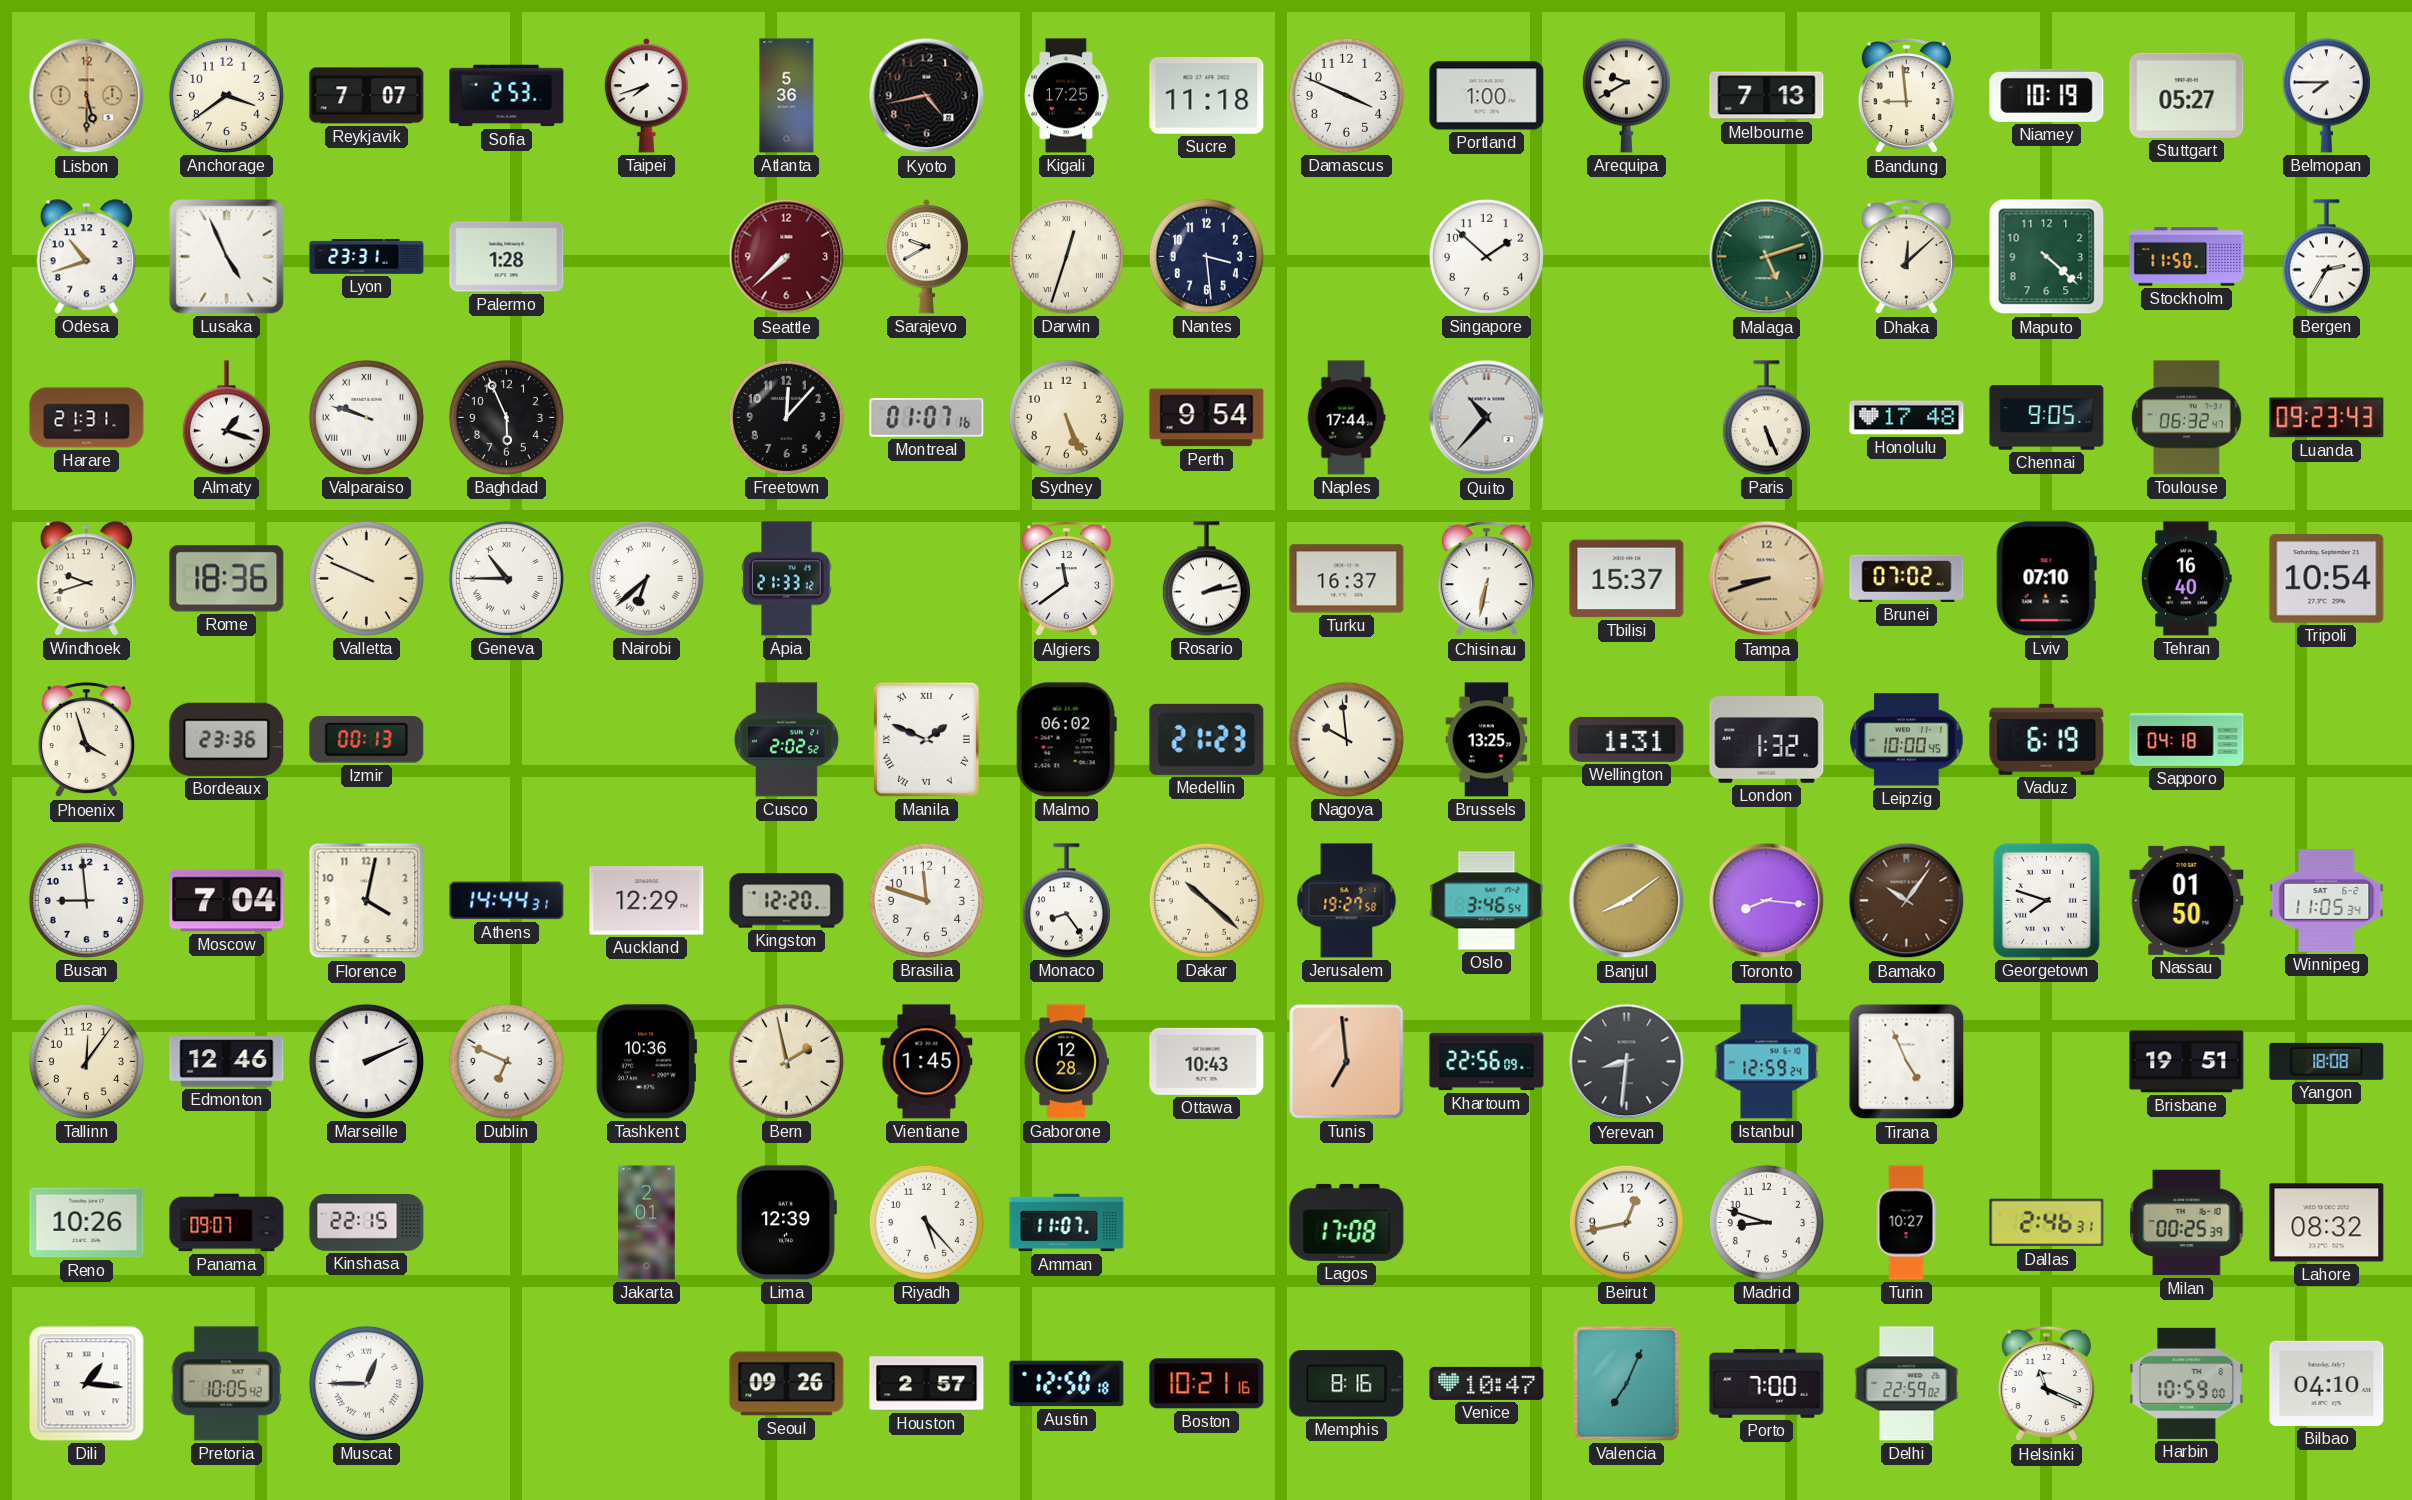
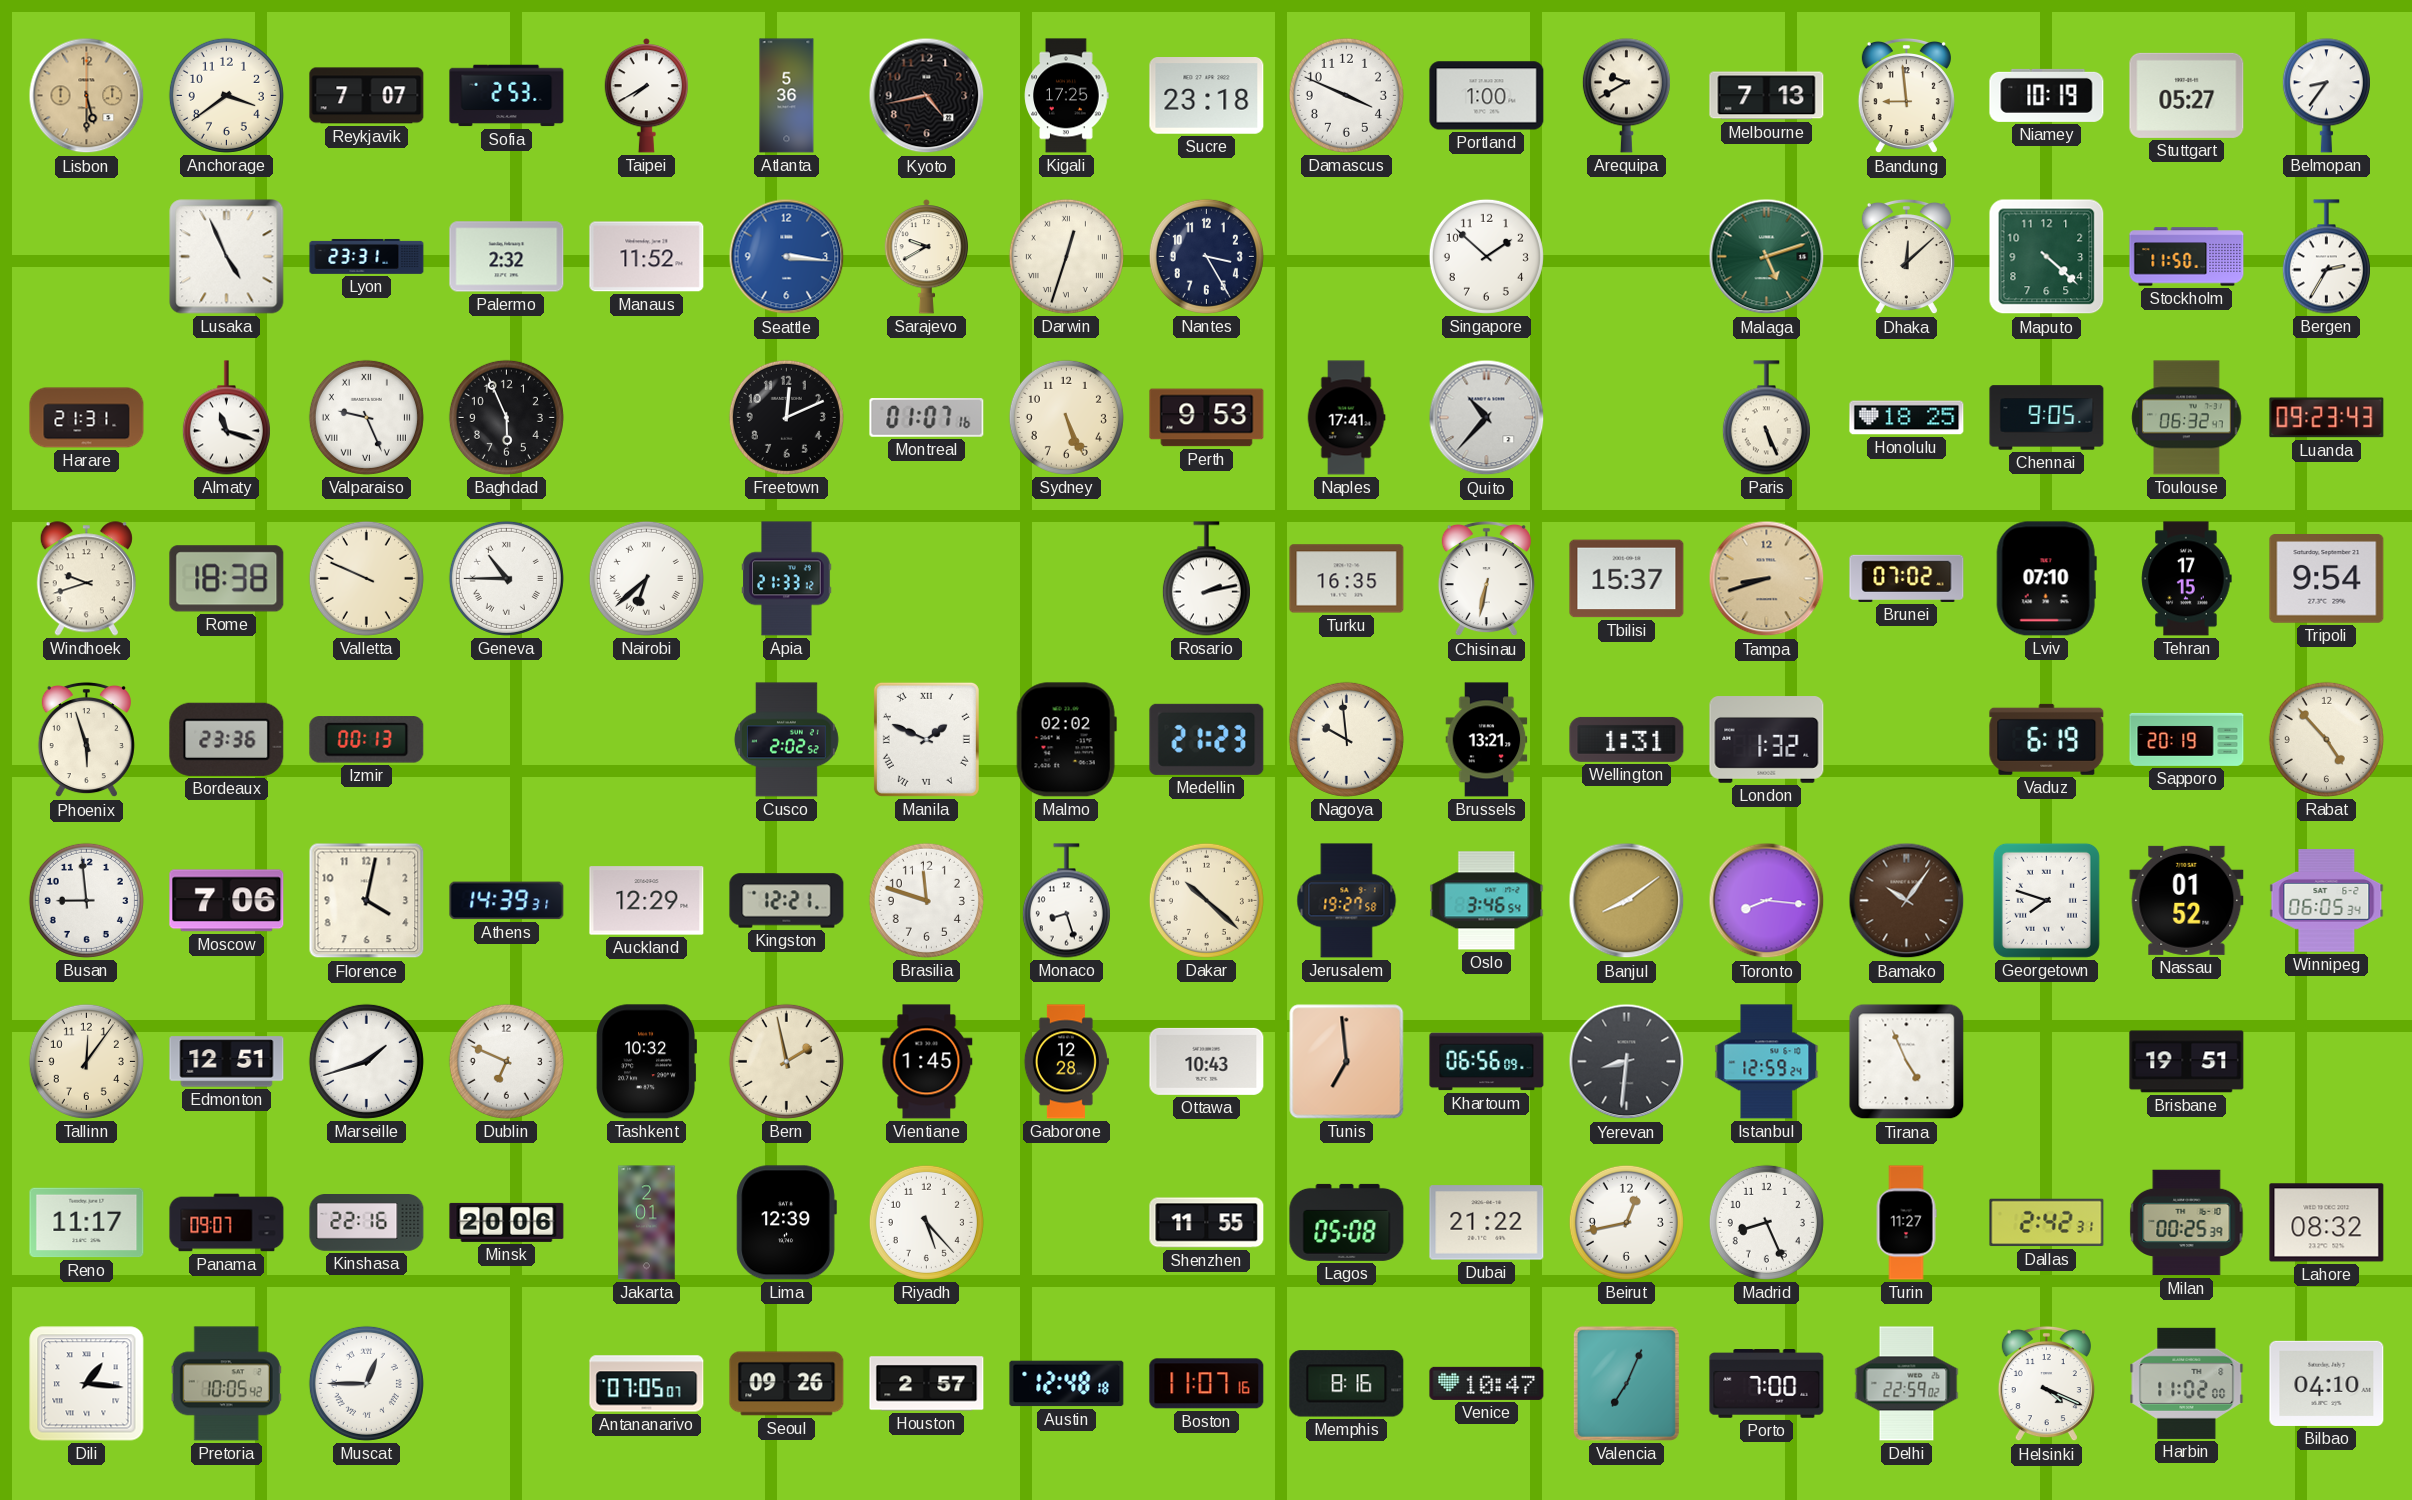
Taipei: 7:42 -> 7:40 (646, 96)
Sucre: 11:18 -> 23:18 (1207, 96)
Belmopan: 7:45 -> 8:36 (2326, 96)
Odesa: 10:42 -> none (86, 257)
Palermo: 1:28 -> 2:32 (507, 257)
Manaus: none -> 11:52 (647, 257)
Seattle: 7:38 -> 3:16 (787, 257)
Seattle dial: burgundy -> blue (787, 257)
Nantes: 3:29 -> 3:25 (1206, 256)
Almaty: 1:18 -> 11:18 (226, 418)
Valparaiso: 9:48 -> 9:26 (366, 417)
Freetown: 12:07 -> 12:11 (786, 417)
Perth: 9:54 -> 9:53 (1207, 418)
Naples: 17:44 -> 17:41 (1346, 418)
Honolulu: 17:48 -> 18:25 (1907, 418)
Rome: 18:36 -> 18:38 (227, 579)
Algiers: 11:39 -> none (1066, 579)
Turku: 16:37 -> 16:35 (1347, 579)
Tehran: 16:40 -> 17:15 (2187, 579)
Tripoli: 10:54 -> 9:54 (2327, 579)
Phoenix: 3:57 -> 5:57 (86, 740)
Malmo: 06:02 -> 02:02 (1066, 740)
Brussels: 13:25 -> 13:21 (1487, 740)
Leipzig: 10:00 -> none (1907, 740)
Sapporo: 04:18 -> 20:19 (2187, 739)
Rabat: none -> 4:53 (2326, 739)
Moscow: 7:04 -> 7:06 (227, 901)
Athens: 14:44 -> 14:39 (507, 901)
Kingston: 12:20 -> 12:21 (787, 901)
Monaco: 8:24 -> 8:27 (1066, 901)
Nassau: 01:50 -> 01:52 (2187, 900)
Winnipeg: 11:05 -> 06:05 (2327, 901)
Edmonton: 12:46 -> 12:51 (227, 1062)
Marseille: 2:11 -> 1:42 (366, 1061)
Tashkent: 10:36 -> 10:32 (646, 1062)
Khartoum: 22:56 -> 06:56 (1487, 1062)
Yangon: 18:08 -> none (2327, 1061)
Reno: 10:26 -> 11:17 (87, 1223)
Kinshasa: 22:15 -> 22:16 (367, 1223)
Minsk: none -> 20:06 (507, 1222)
Amman: 11:07 -> none (1067, 1223)
Shenzhen: none -> 11:55 (1207, 1223)
Lagos: 17:08 -> 05:08 (1347, 1222)
Dubai: none -> 21:22 (1487, 1223)
Madrid: 8:48 -> 8:26 (1766, 1222)
Turin: 10:27 -> 11:27 (1906, 1223)
Dallas: 2:46 -> 2:42 (2047, 1223)
Antananarivo: none -> 07:05 (647, 1384)
Austin: 12:50 -> 12:48 (1067, 1384)
Boston: 10:21 -> 11:07 (1207, 1384)
Helsinki: 11:19 -> 4:19 (2046, 1384)
Harbin: 10:59 -> 11:02 (2187, 1383)
